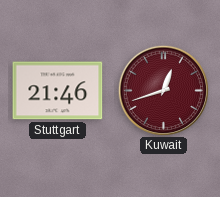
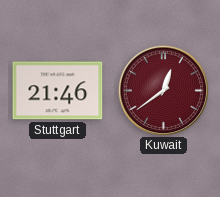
Kuwait: 12:42 -> 12:39 (163, 90)
